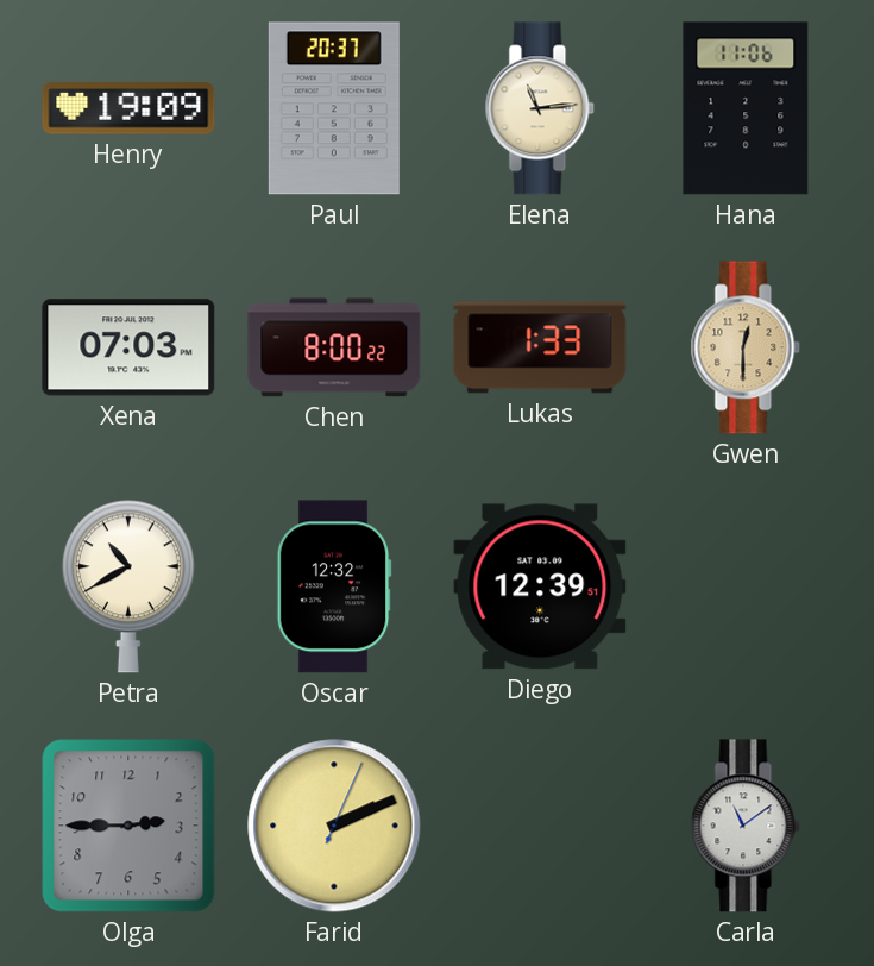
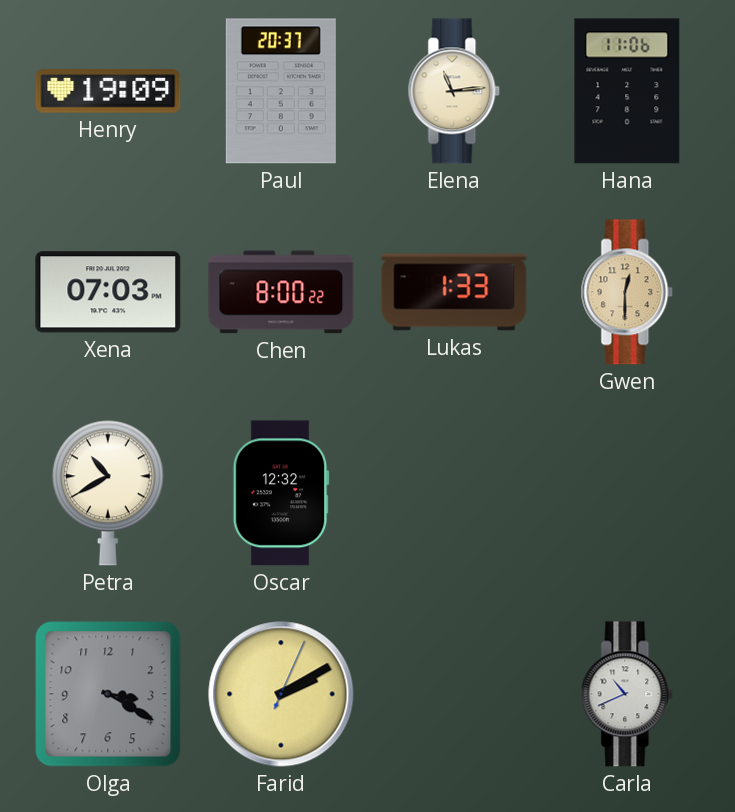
Diego: 12:39 -> none (540, 586)
Olga: 2:45 -> 3:20 (108, 694)
Farid: 2:11 -> 2:10 (281, 694)
Carla: 11:09 -> 10:41 (627, 694)
